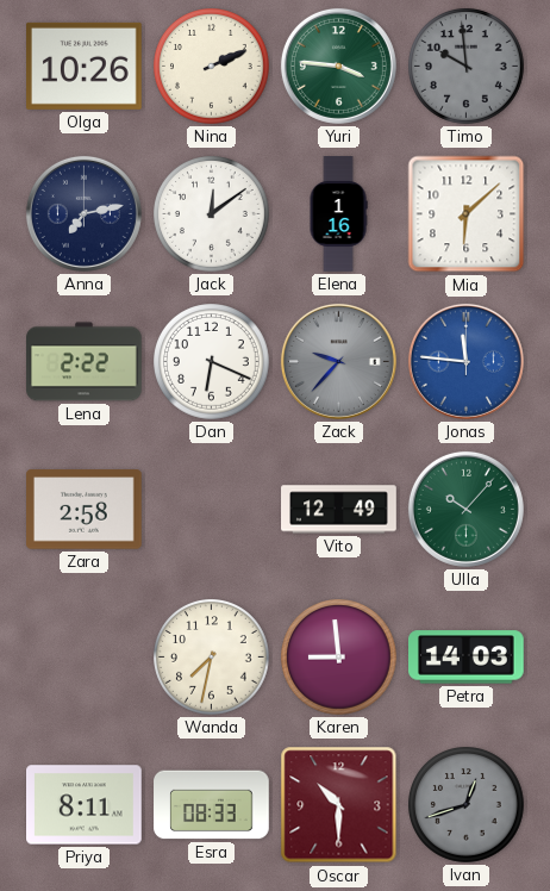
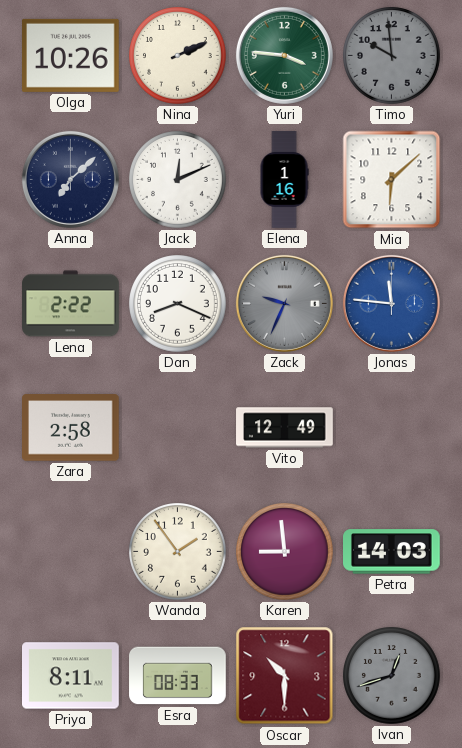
Anna: 7:13 -> 7:08 (70, 179)
Jack: 12:09 -> 12:11 (178, 180)
Dan: 6:19 -> 8:19 (178, 304)
Zack: 9:37 -> 9:34 (284, 303)
Ulla: 10:07 -> none (465, 509)
Wanda: 7:32 -> 1:54 (178, 552)
